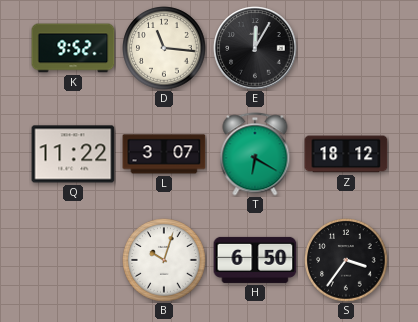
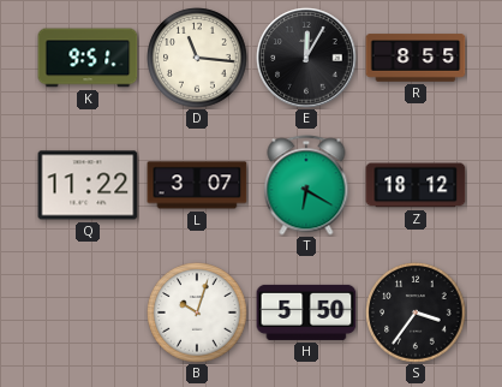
K: 9:52 -> 9:51 (88, 58)
R: none -> 8:55 (416, 58)
H: 6:50 -> 5:50 (306, 312)
